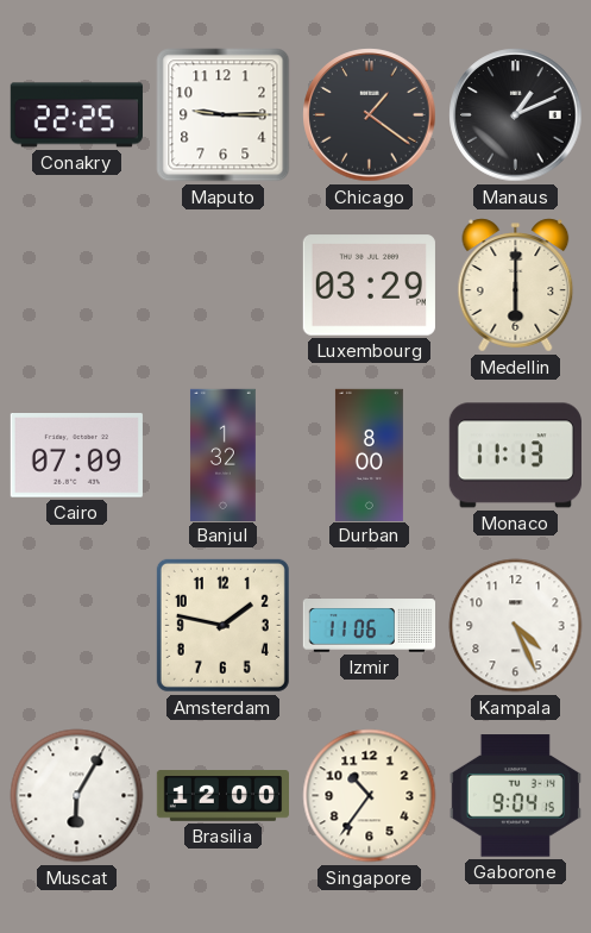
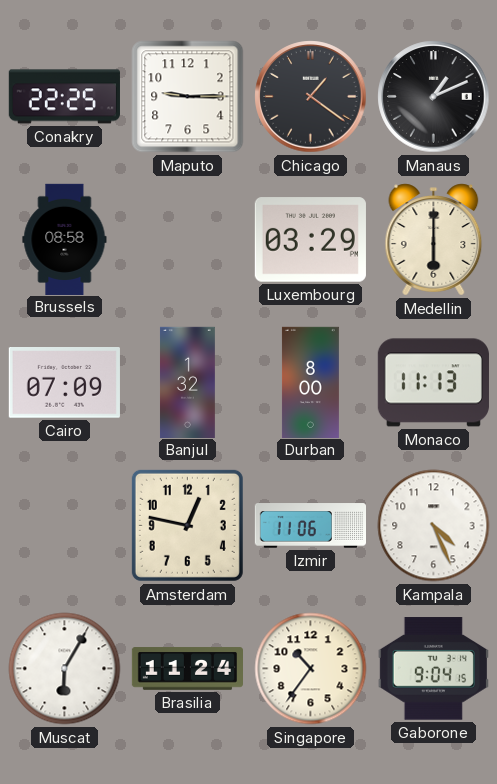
Brussels: none -> 08:58 (65, 239)
Amsterdam: 1:47 -> 12:47 (187, 525)
Brasilia: 12:00 -> 11:24 (187, 669)
